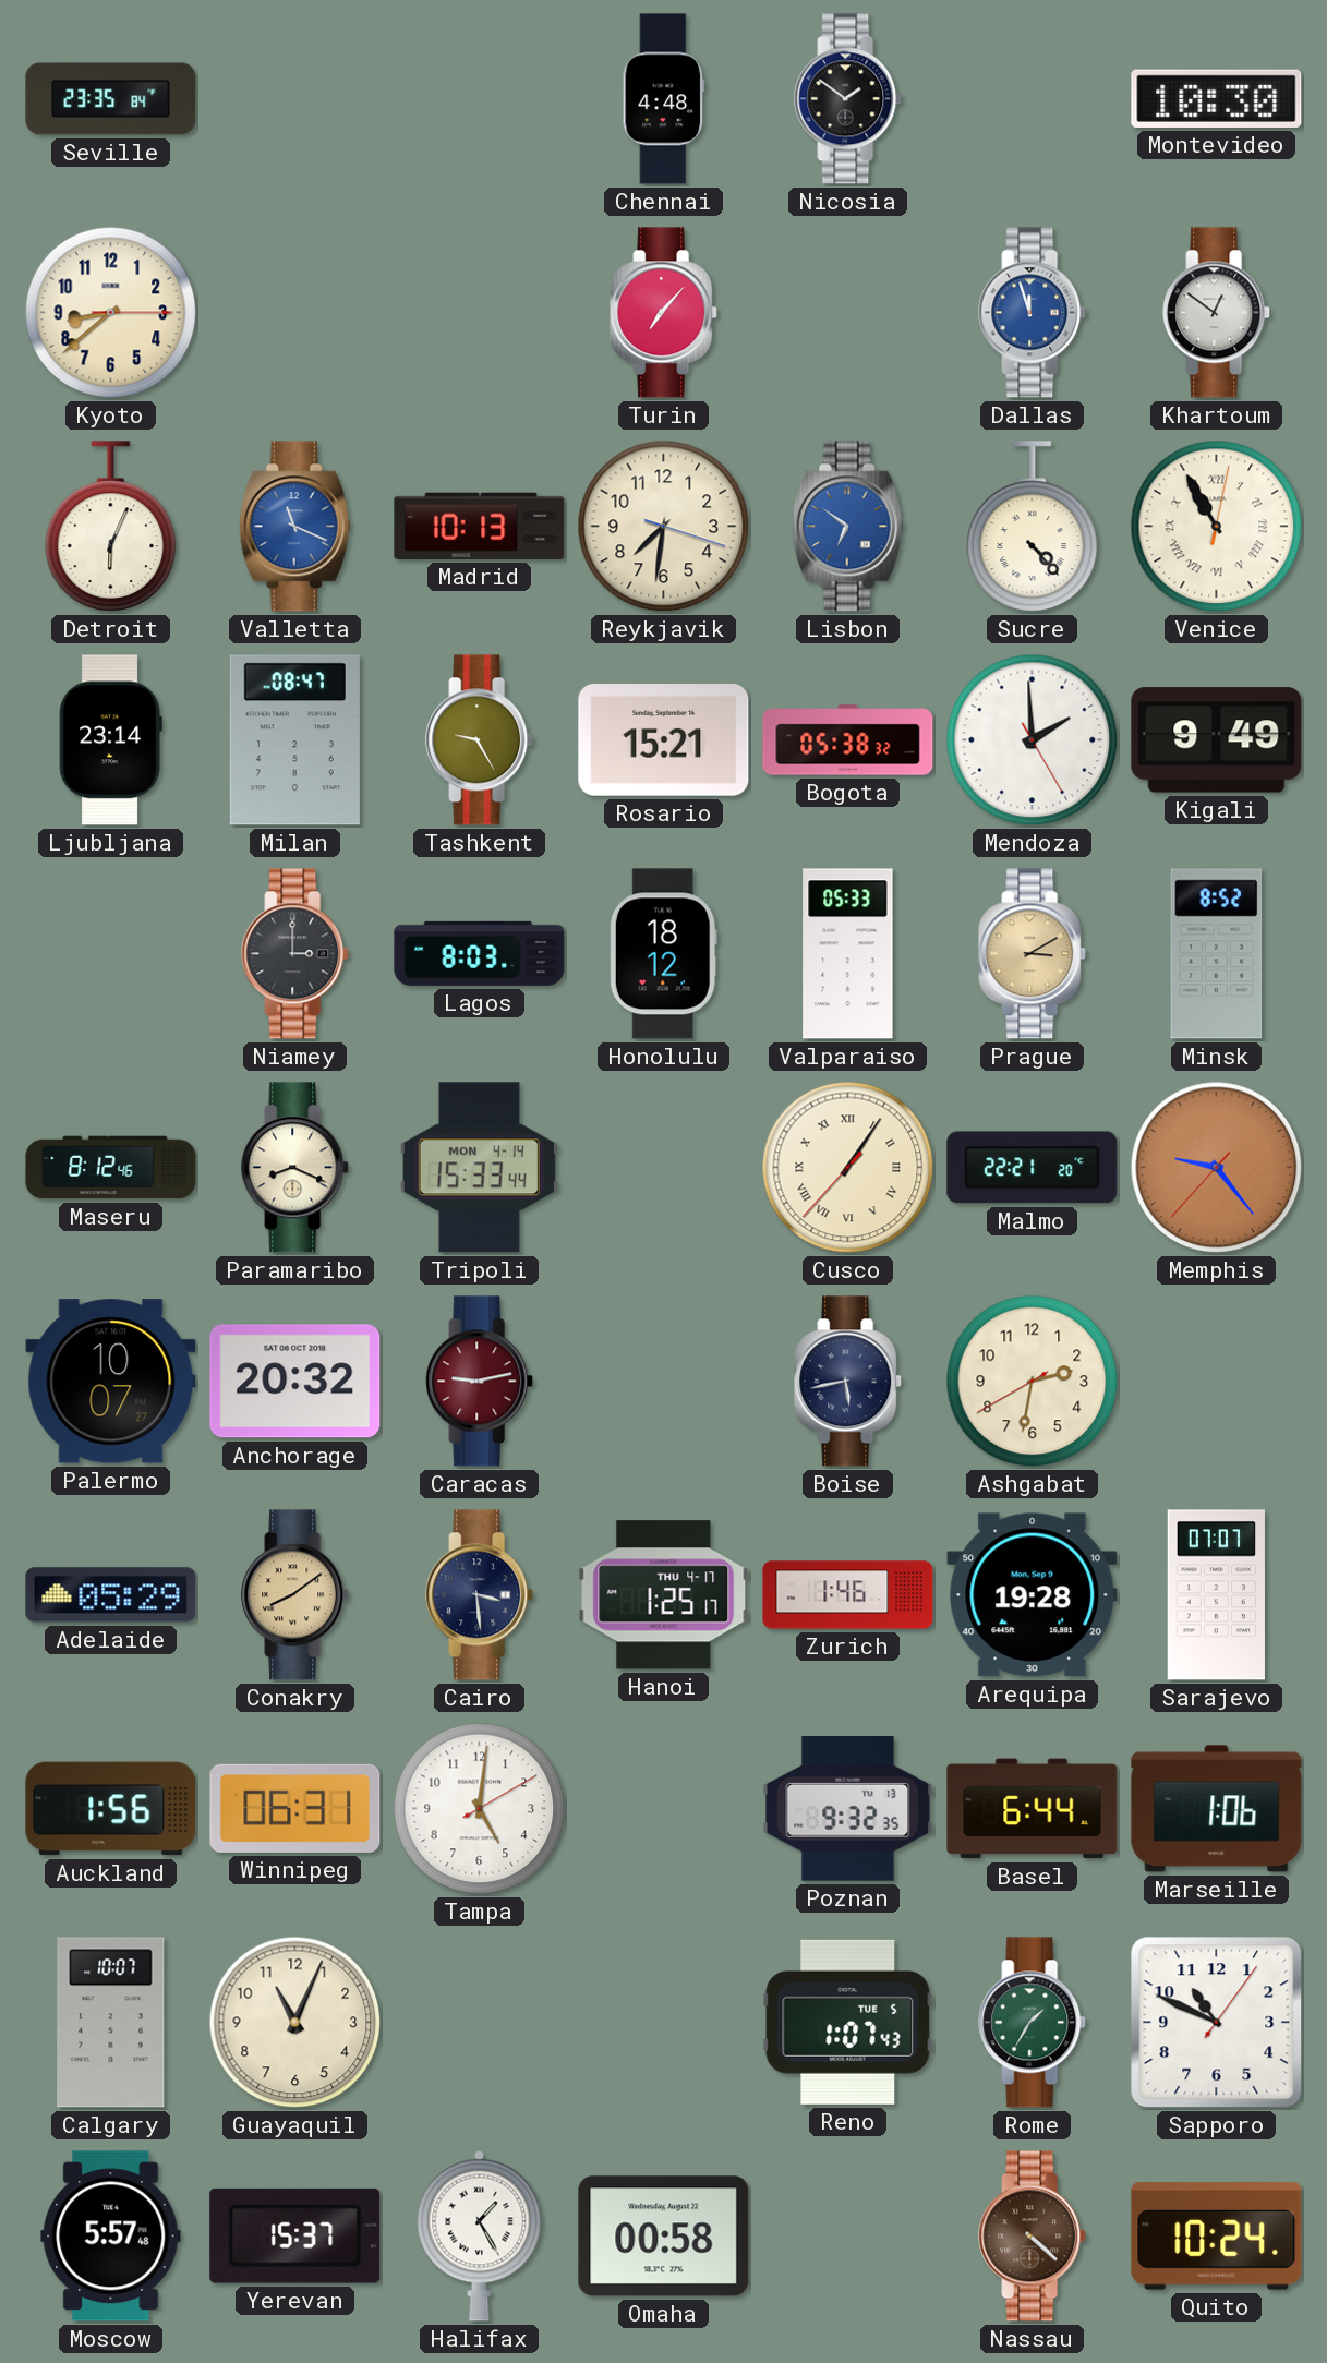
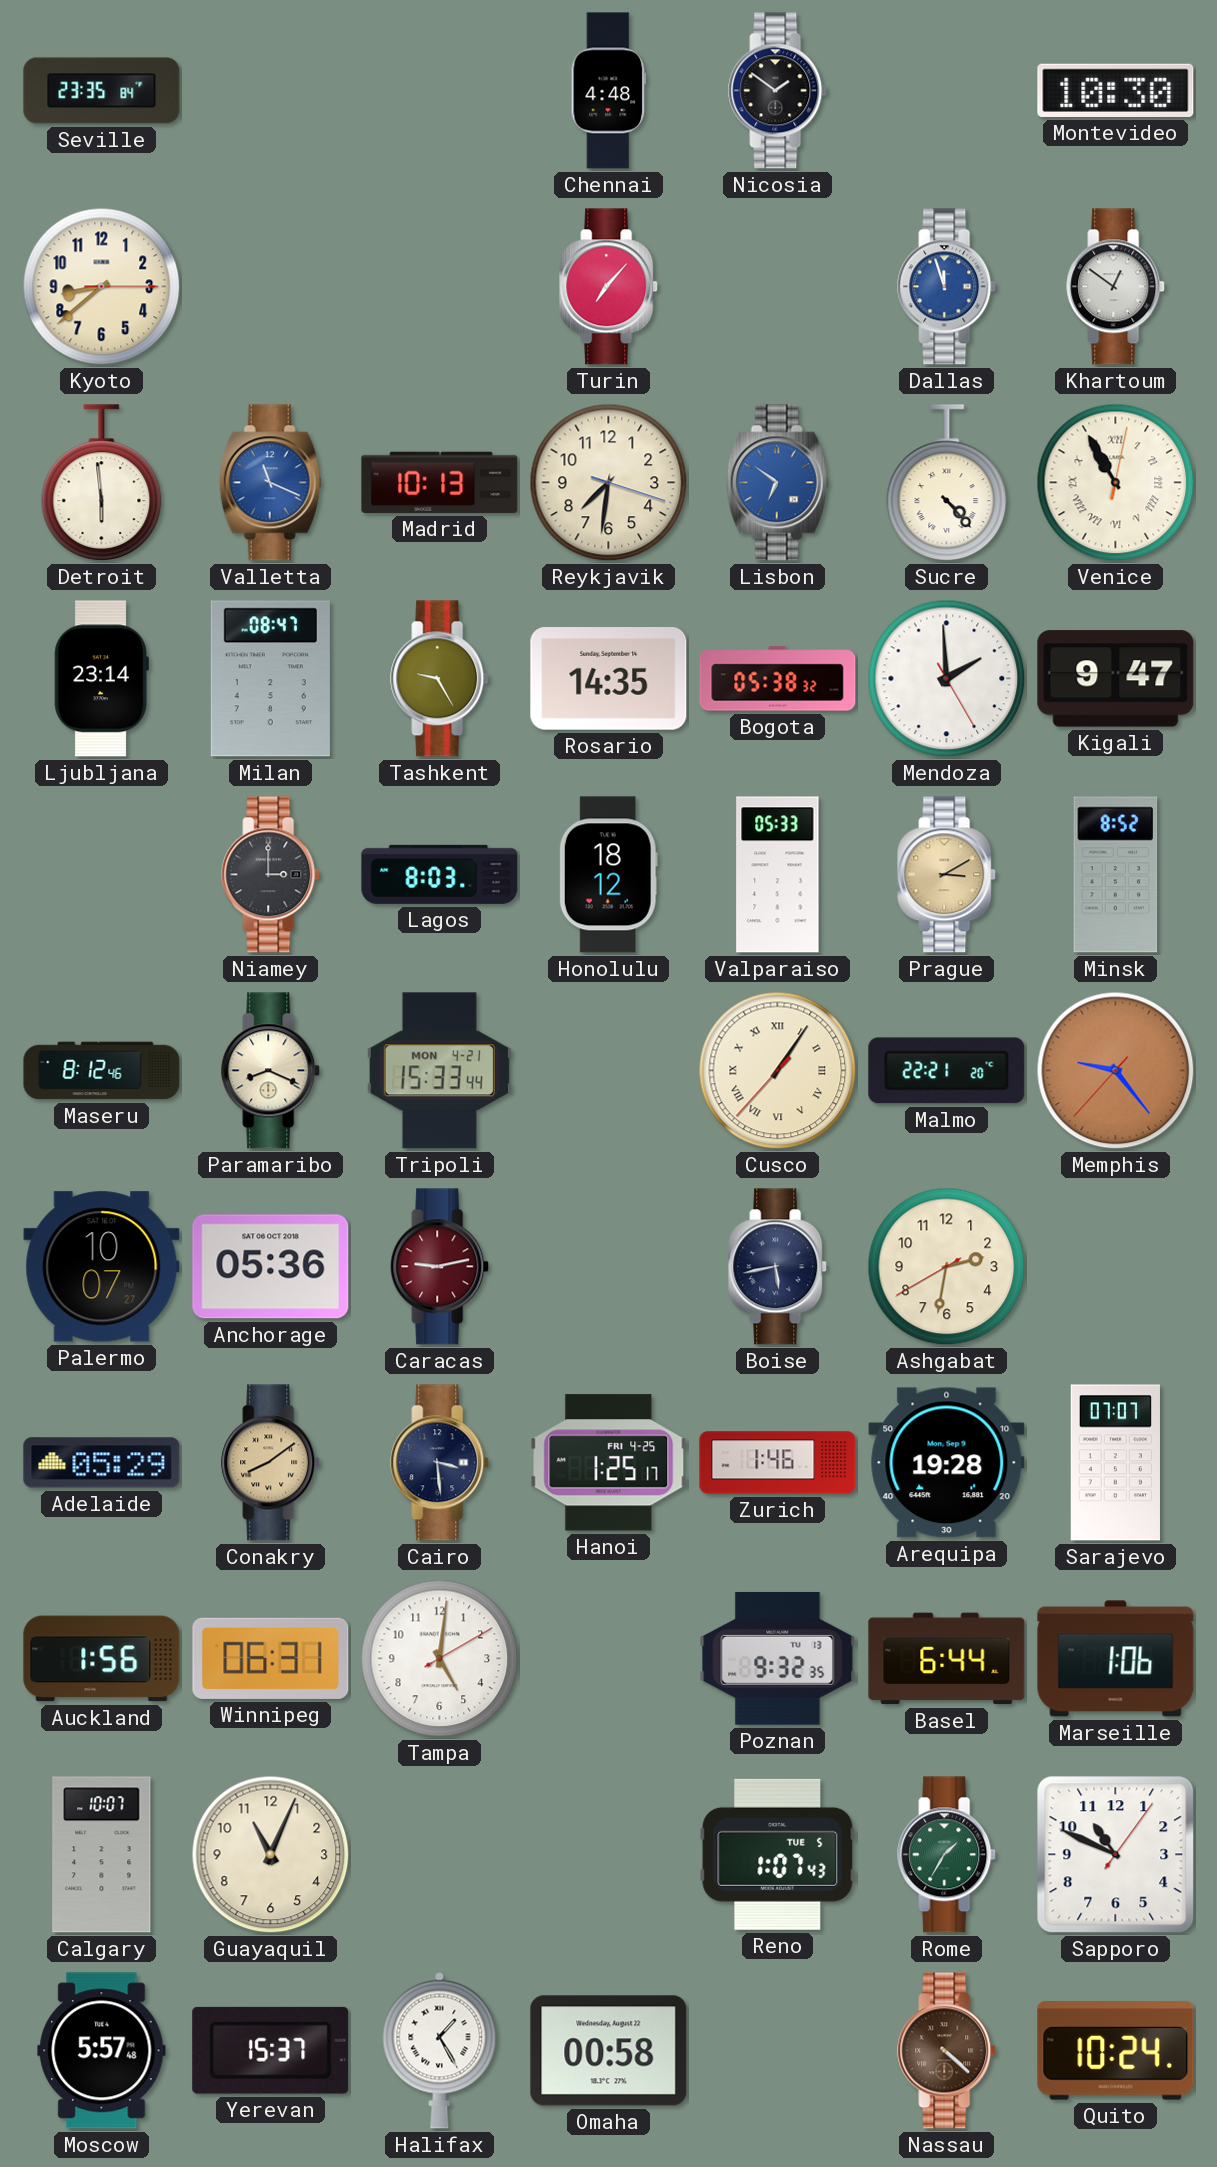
Detroit: 6:04 -> 5:59 (102, 483)
Rosario: 15:21 -> 14:35 (609, 679)
Kigali: 9:49 -> 9:47 (1116, 679)
Tripoli date: MON 4-14 -> MON 4-21 (439, 1071)
Anchorage: 20:32 -> 05:36 (271, 1267)
Hanoi date: THU 4-17 -> FRI 4-25 (609, 1463)
